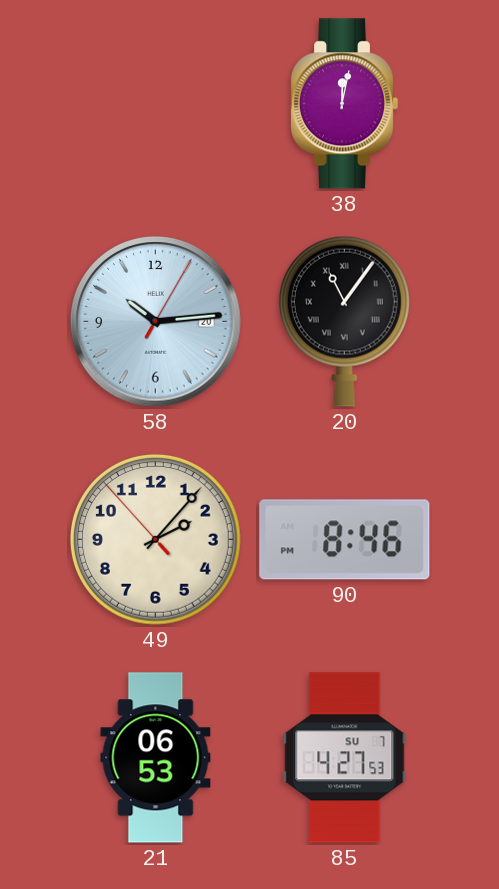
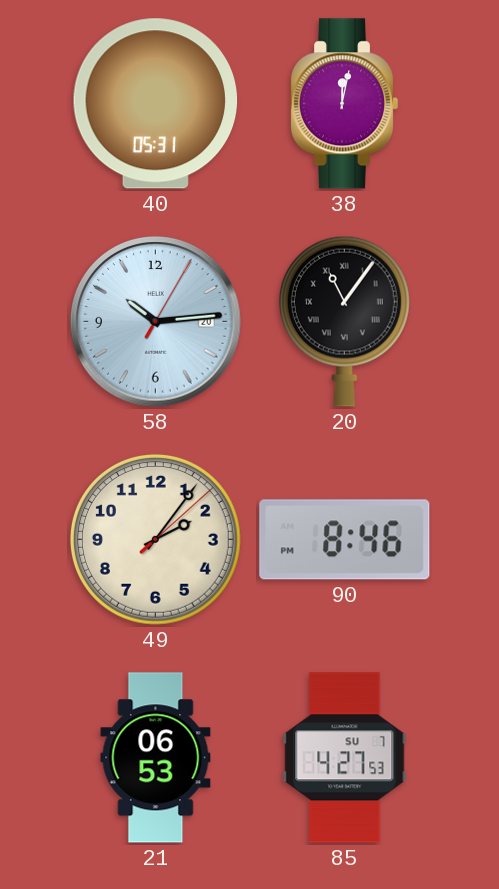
40: none -> 05:31 (156, 104)
49: 2:06:53 -> 2:06:08 (155, 539)
